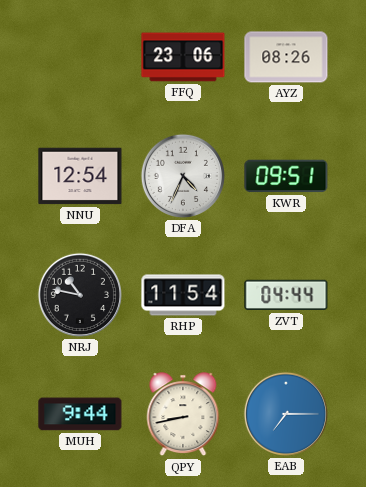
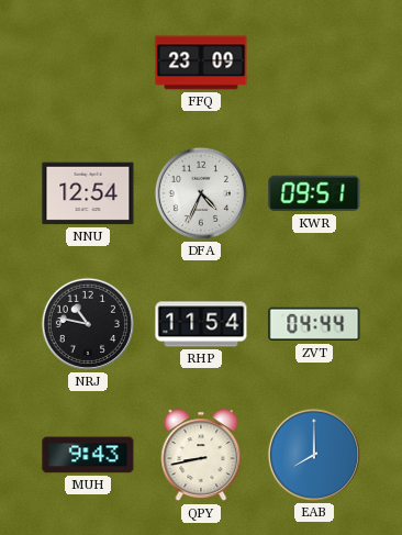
FFQ: 23:06 -> 23:09 (201, 63)
AYZ: 08:26 -> none (286, 57)
MUH: 9:44 -> 9:43 (88, 455)
EAB: 7:15 -> 8:00 (314, 455)
